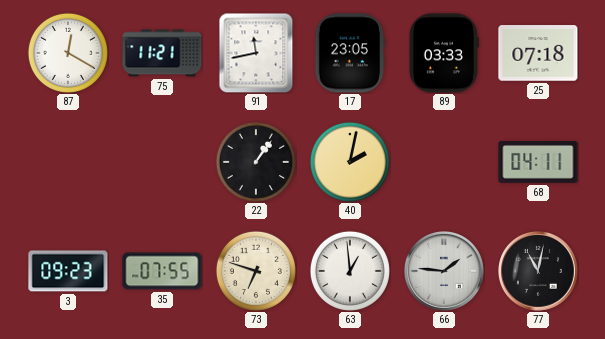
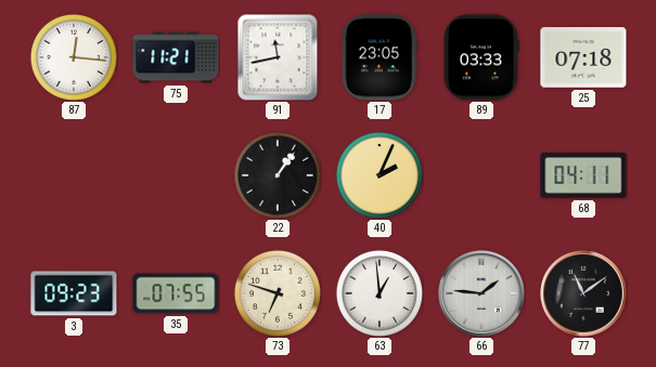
87: 12:20 -> 12:16 (74, 57)
40: 2:02 -> 2:04 (380, 175)
77: 11:02 -> 11:09 (584, 294)
